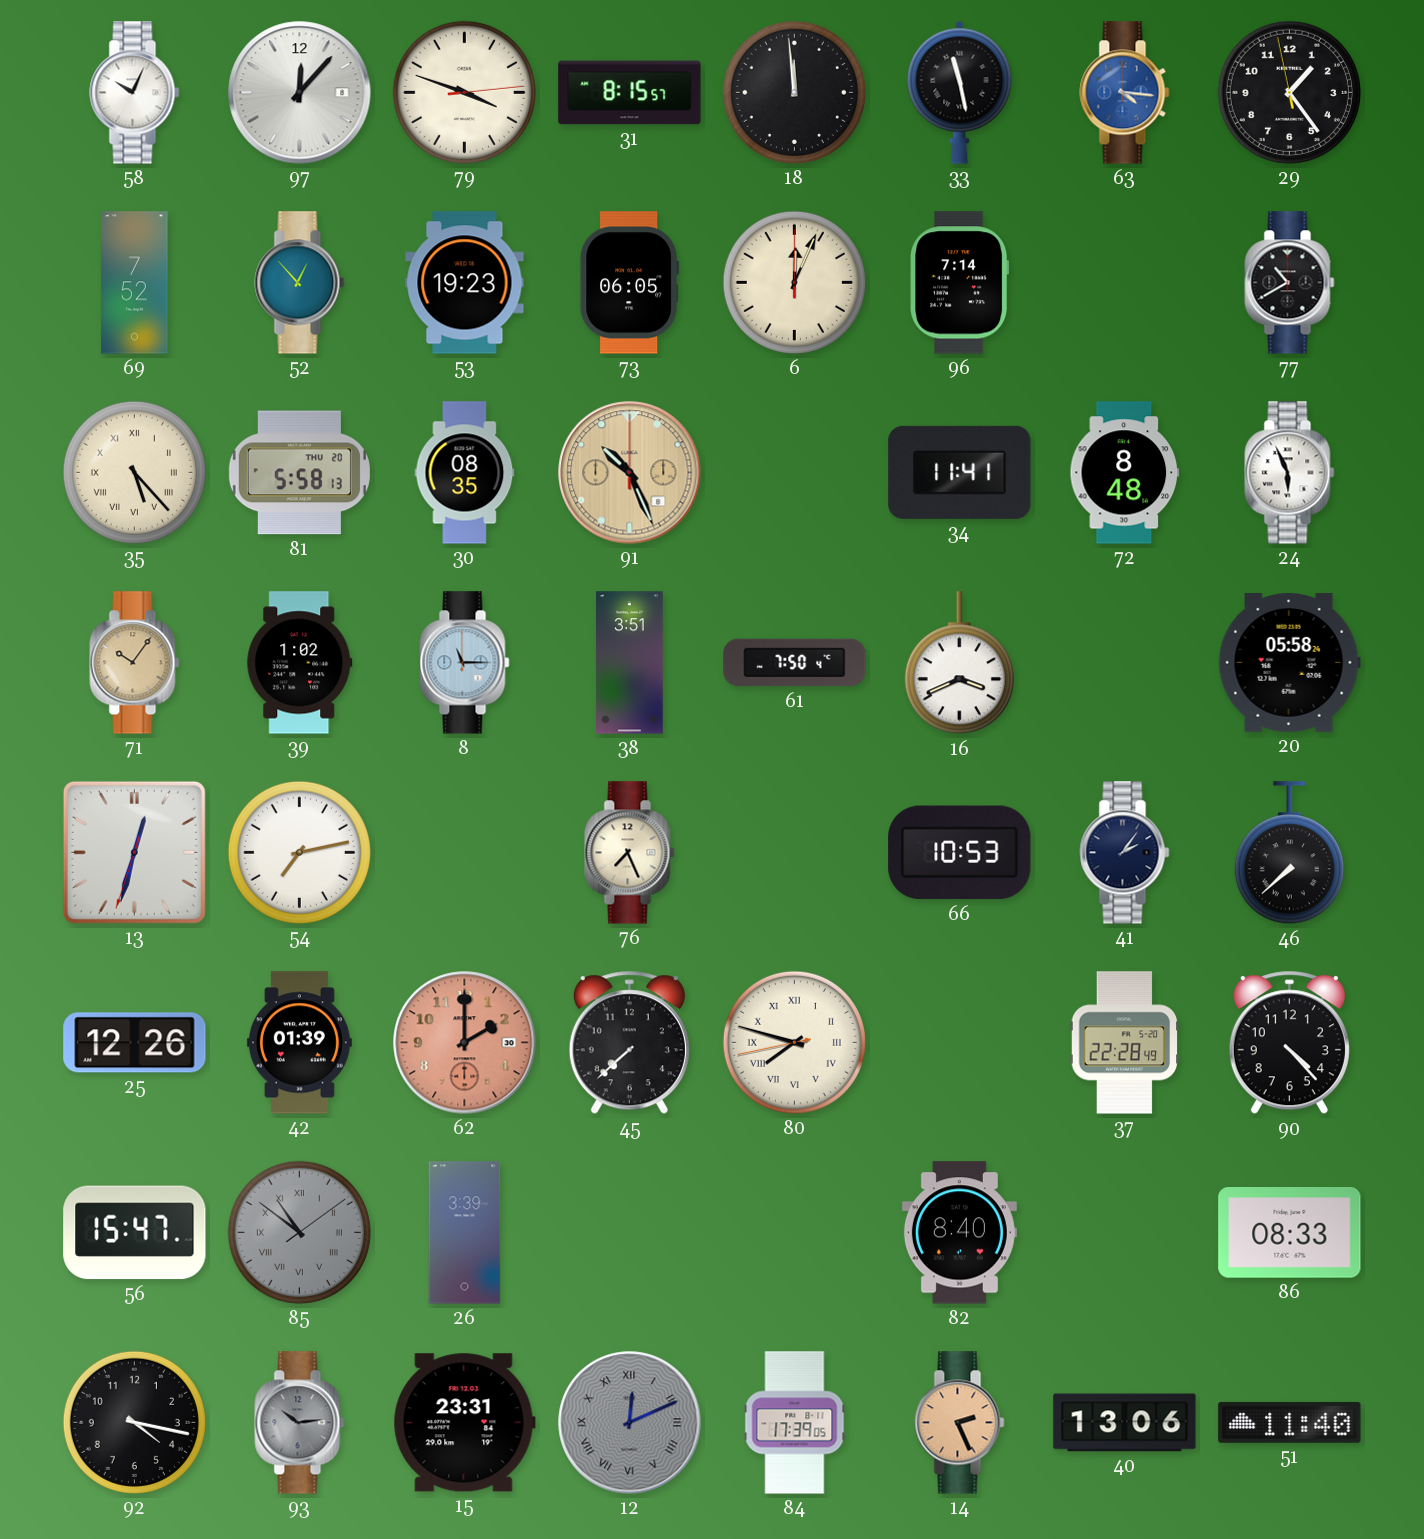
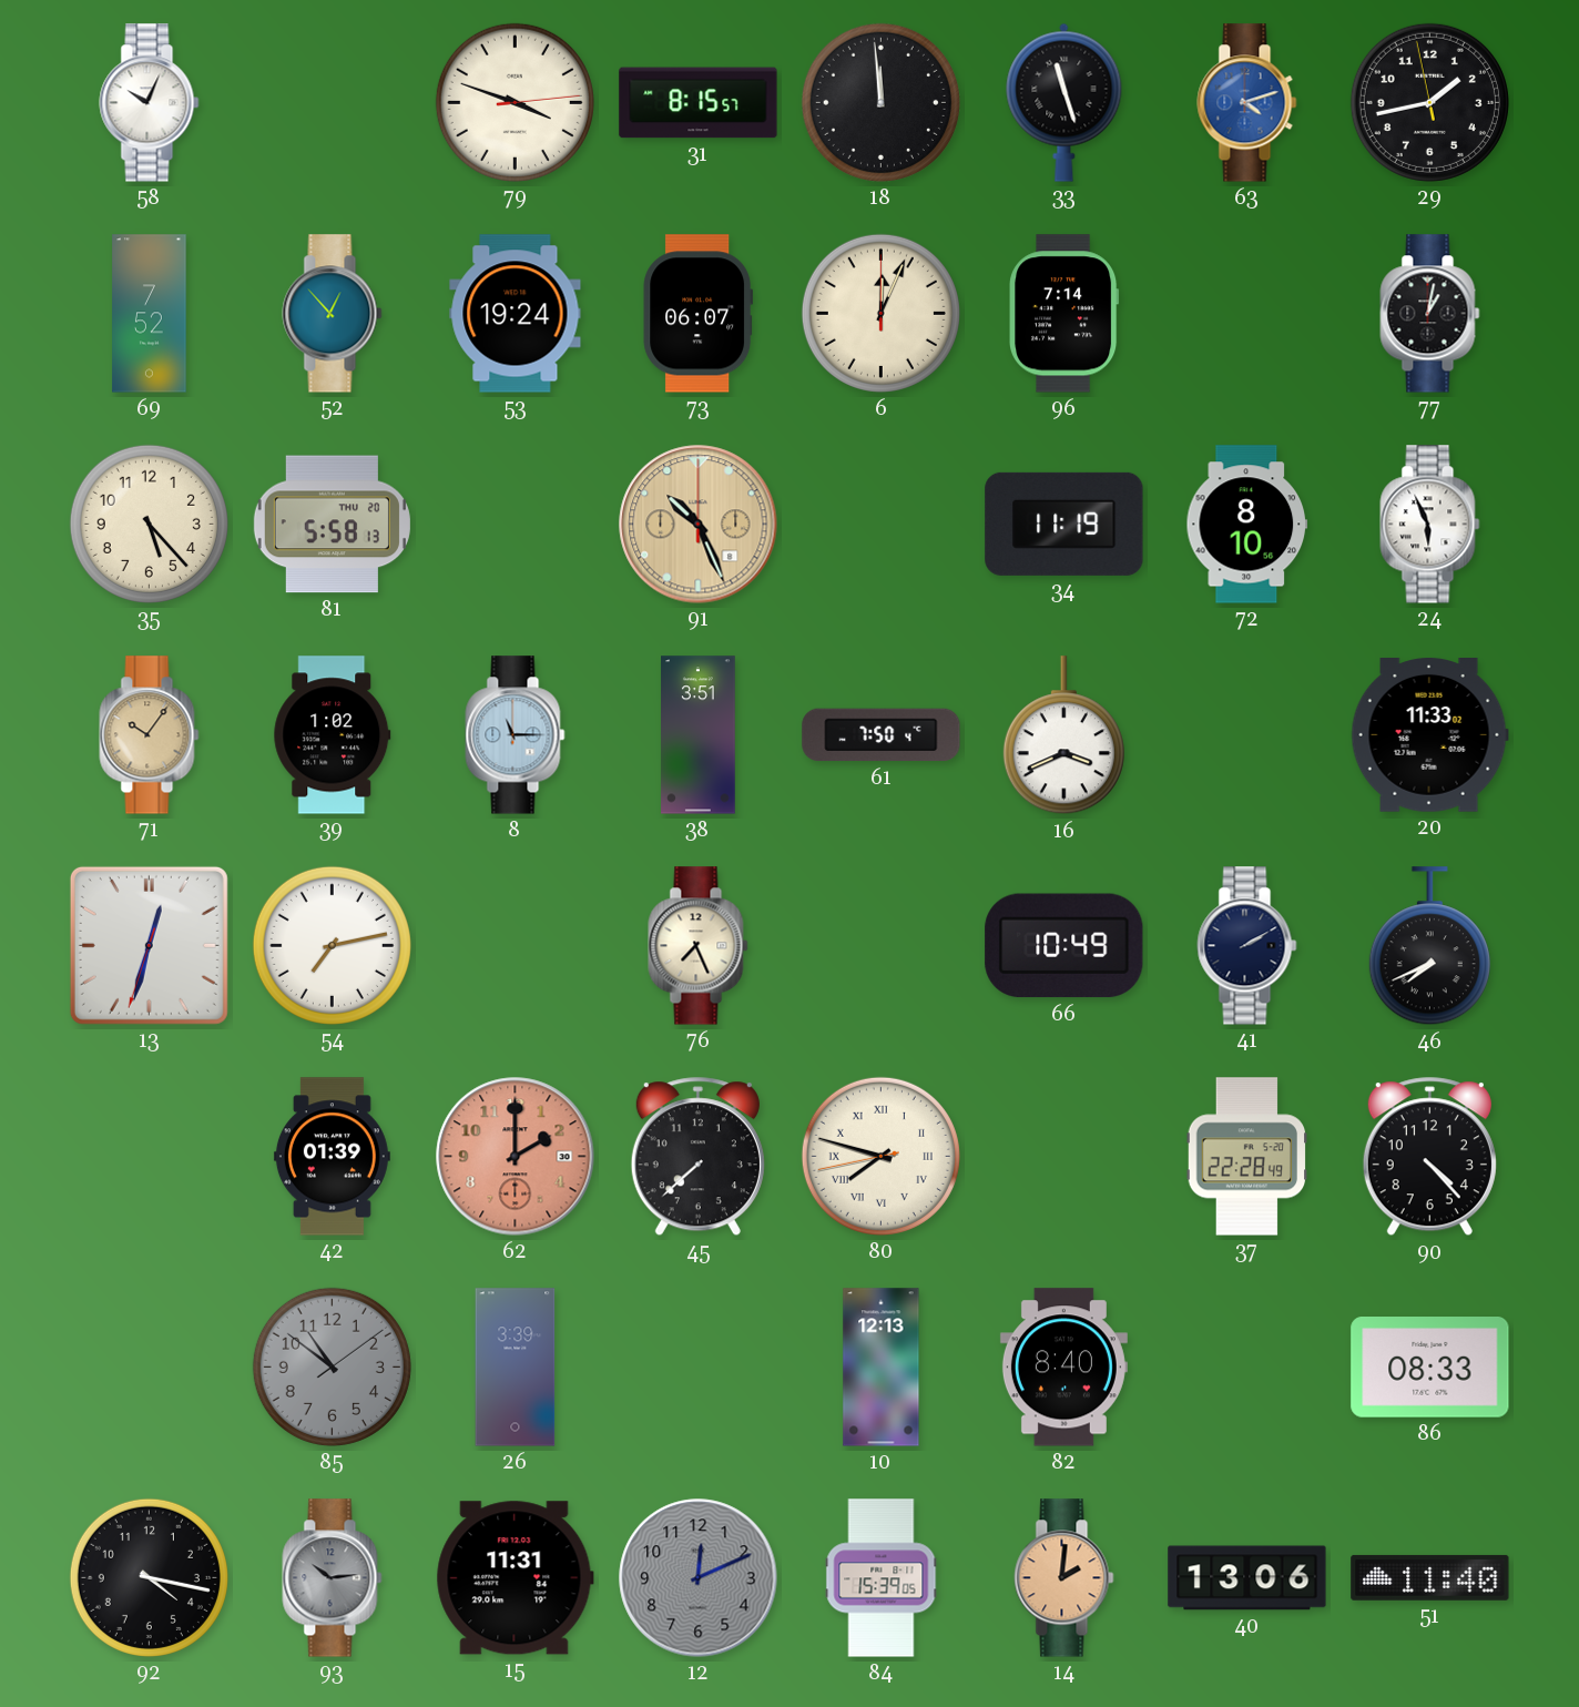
97: 12:07 -> none (300, 93)
33: 11:28 -> 11:27 (1064, 102)
63: 4:16 -> 4:12 (1247, 103)
29: 1:23 -> 1:42 (1429, 102)
53: 19:23 -> 19:24 (516, 314)
73: 06:05 -> 06:07 (699, 314)
77: 10:40 -> 1:02 (1430, 314)
35 numerals: Roman -> Arabic (149, 524)
30: 08:35 -> none (465, 473)
34: 11:41 -> 11:19 (1064, 524)
72: 8:48 -> 8:10 (1246, 525)
20: 05:58 -> 11:33 (1429, 735)
66: 10:53 -> 10:49 (1064, 946)
41: 2:06 -> 2:10 (1247, 946)
46: 7:38 -> 7:41 (1429, 946)
25: 12:26 -> none (135, 1043)
56: 15:47 -> none (135, 1233)
85 numerals: Roman -> Arabic (332, 1366)
10: none -> 12:13 (882, 1368)
15: 23:31 -> 11:31 (515, 1578)
12 numerals: Roman -> Arabic (699, 1578)
84: 17:39 -> 15:39 (882, 1578)
14: 2:26 -> 2:01 (1064, 1578)
